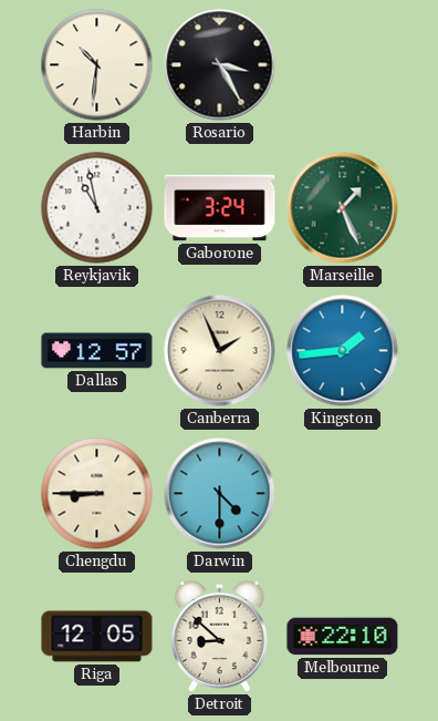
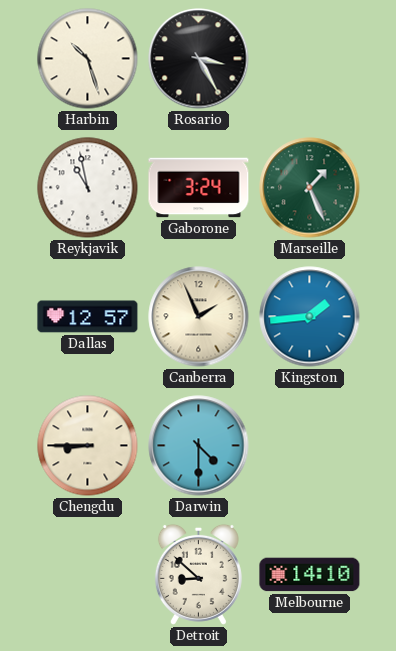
Harbin: 10:31 -> 10:27 (88, 59)
Riga: 12:05 -> none (97, 637)
Melbourne: 22:10 -> 14:10 (310, 575)
